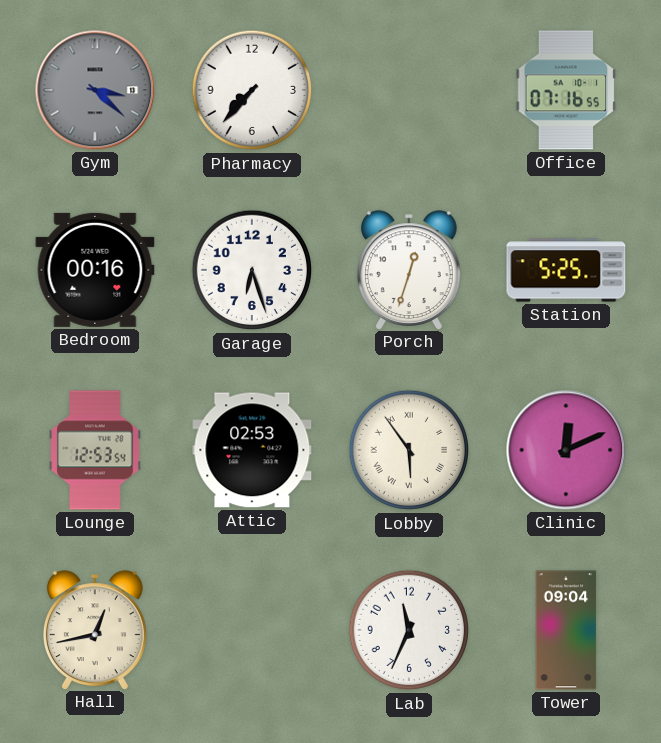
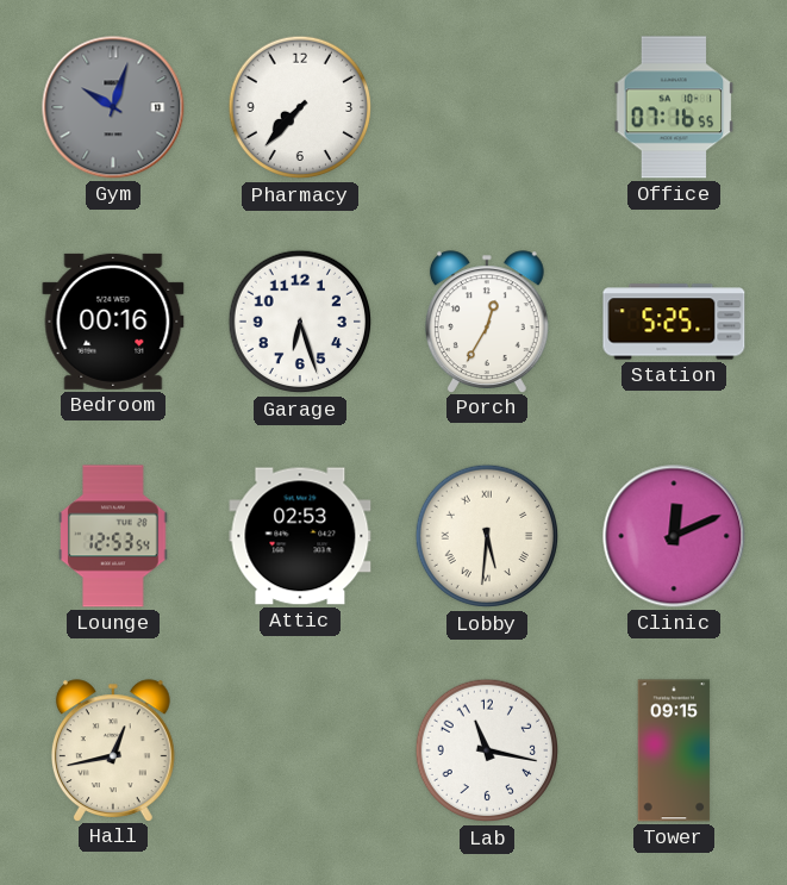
Gym: 3:22 -> 10:03 (113, 107)
Porch: 12:33 -> 12:35 (487, 322)
Lobby: 5:54 -> 5:31 (487, 536)
Lab: 11:34 -> 11:17 (487, 750)
Tower: 09:04 -> 09:15 (674, 750)
